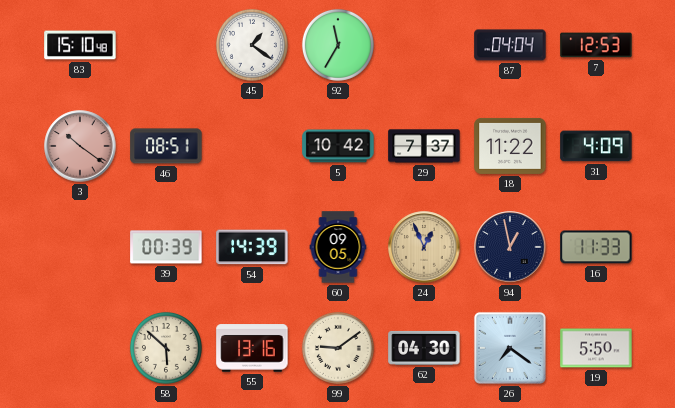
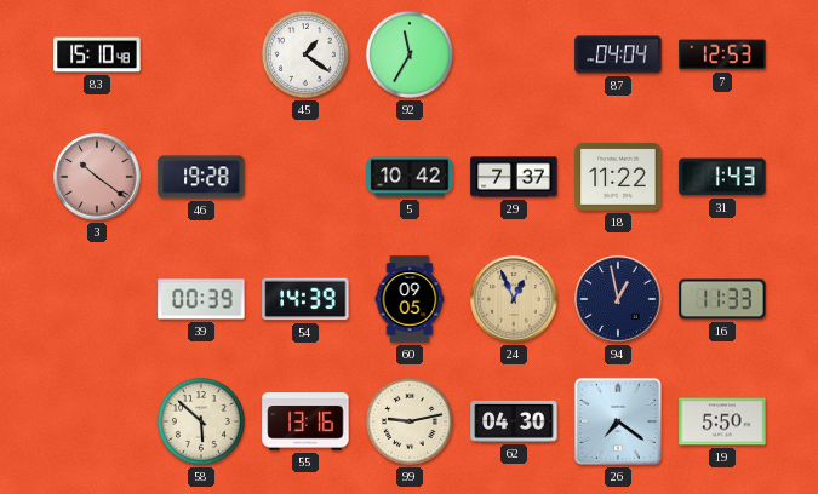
46: 08:51 -> 19:28 (201, 177)
31: 4:09 -> 1:43 (722, 177)
99: 9:09 -> 9:13 (410, 421)
